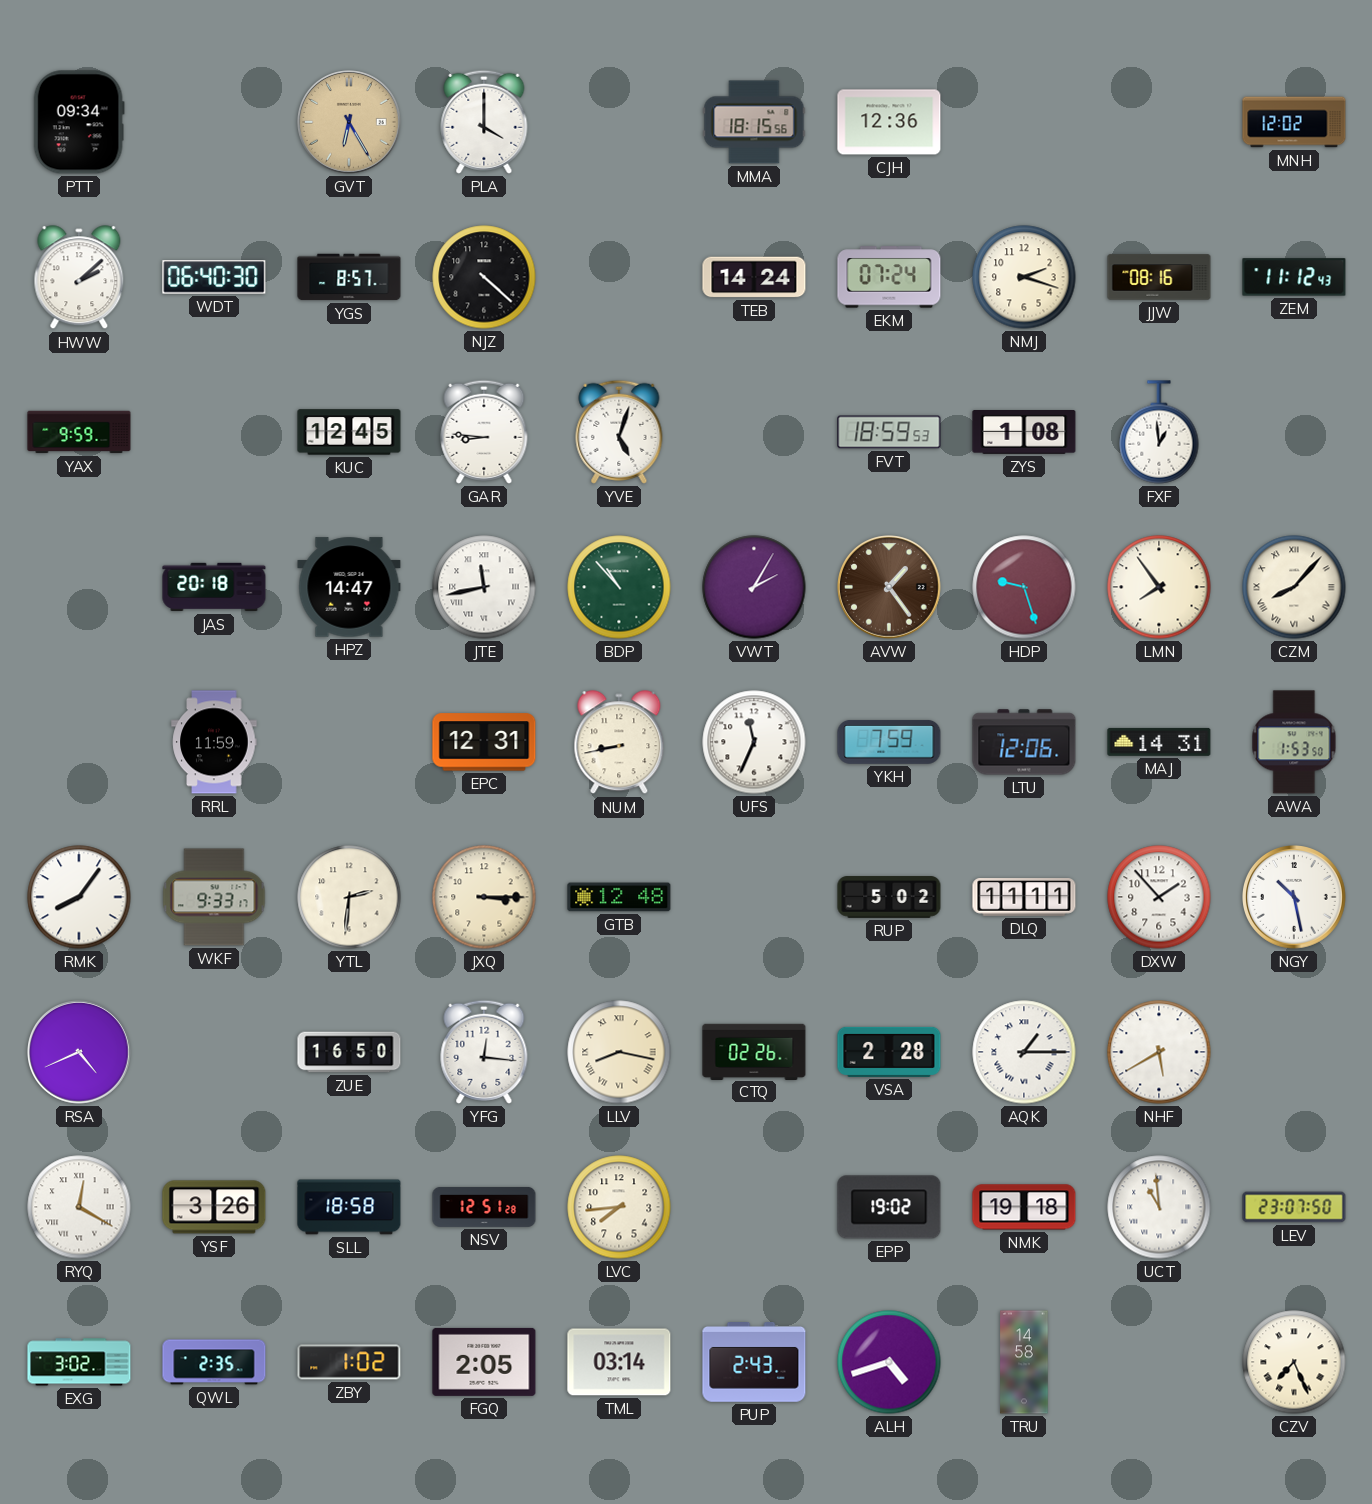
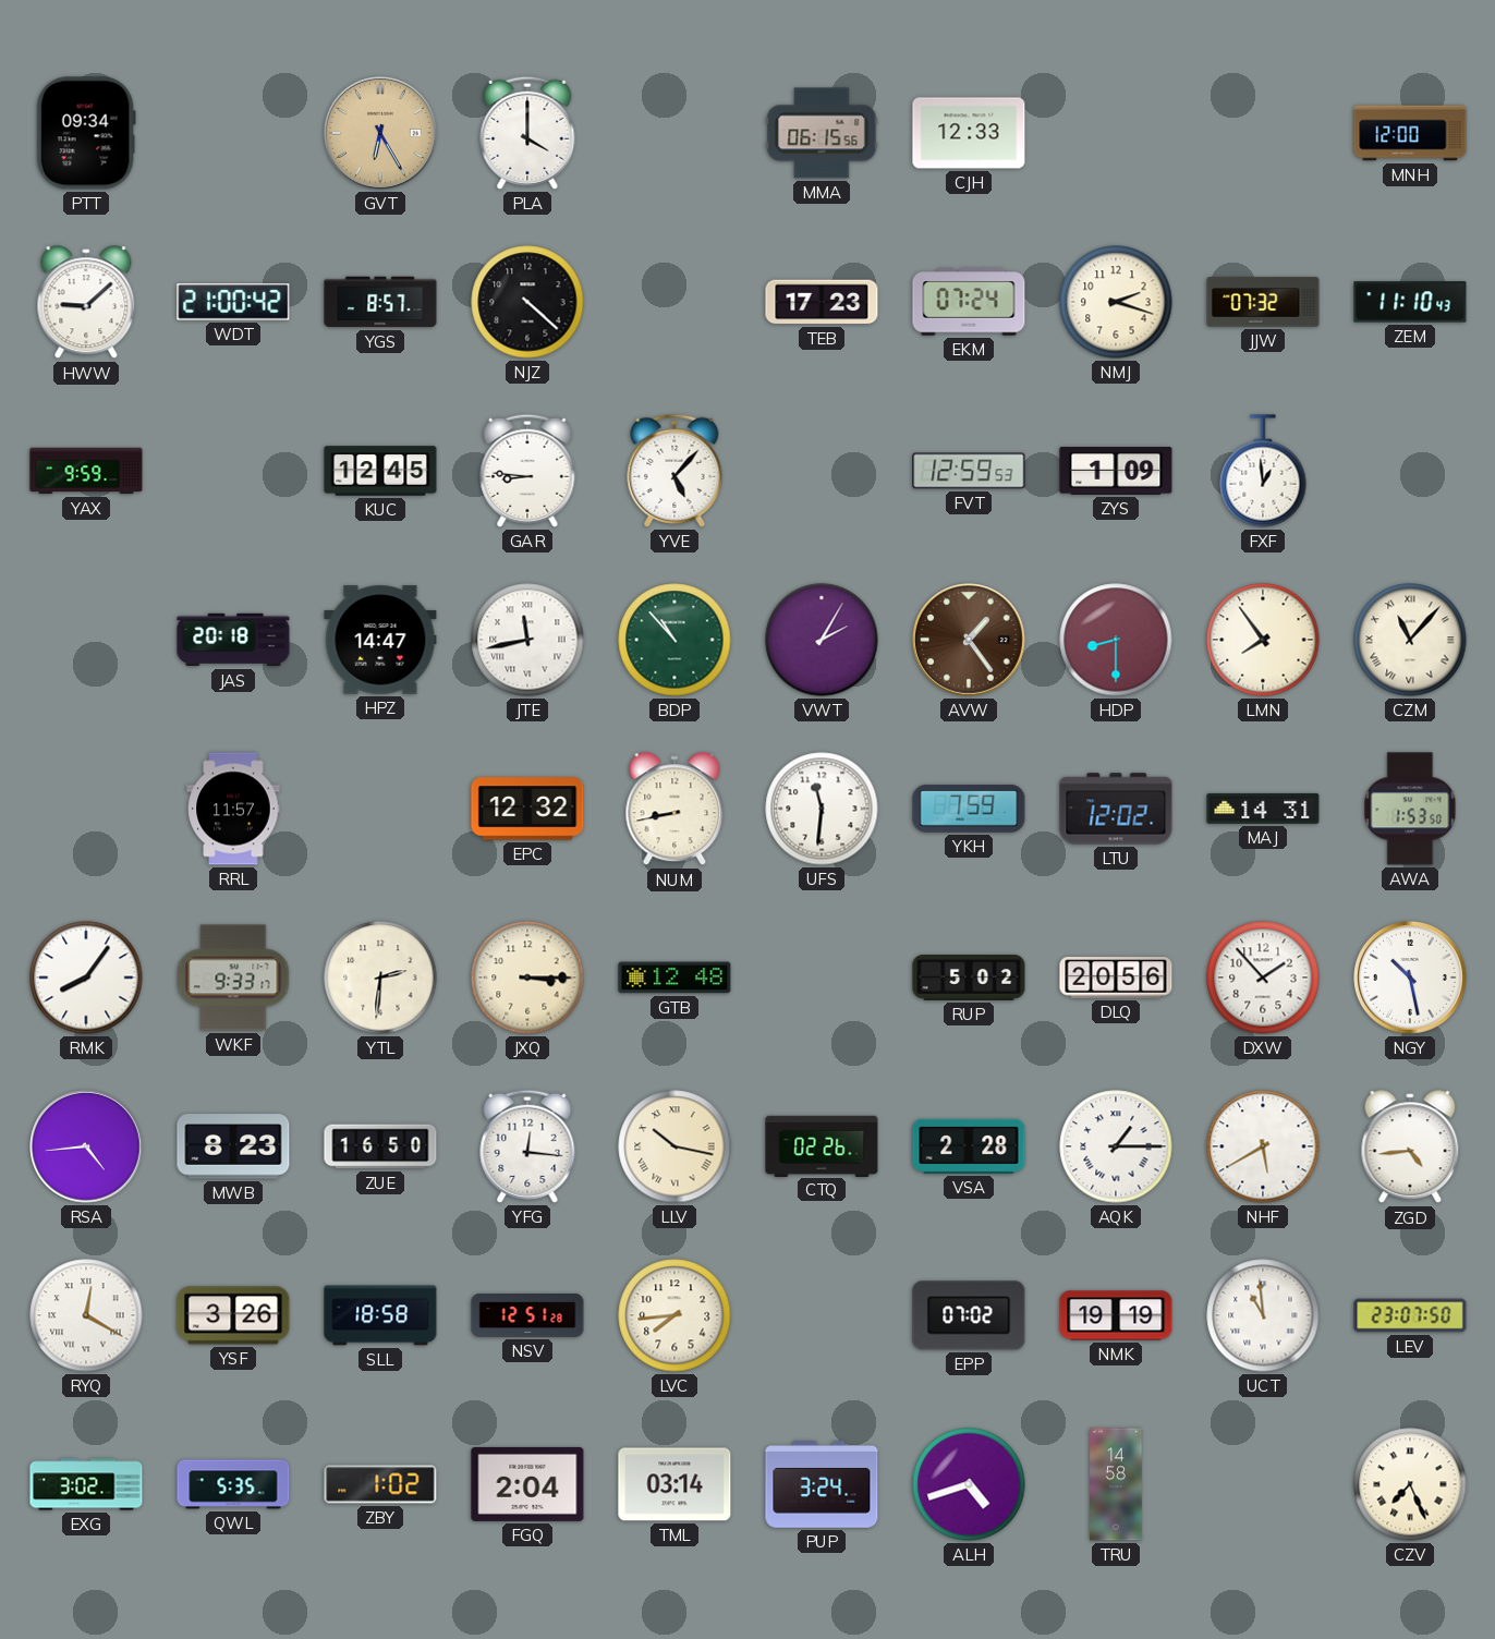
MMA: 18:15 -> 06:15 (822, 133)
CJH: 12:36 -> 12:33 (969, 133)
MNH: 12:02 -> 12:00 (1410, 133)
HWW: 2:08 -> 9:08 (86, 303)
WDT: 06:40 -> 21:00 (233, 302)
TEB: 14:24 -> 17:23 (822, 302)
JJW: 08:16 -> 07:32 (1263, 302)
ZEM: 11:12 -> 11:10 (1410, 302)
YVE: 5:03 -> 5:07 (674, 471)
FVT: 18:59 -> 12:59 (969, 471)
ZYS: 1:08 -> 1:09 (1116, 472)
HDP: 9:27 -> 8:30 (1116, 640)
CZM: 8:07 -> 11:07 (1410, 640)
RRL: 11:59 -> 11:57 (233, 809)
EPC: 12:31 -> 12:32 (527, 809)
UFS: 11:34 -> 11:31 (822, 809)
LTU: 12:06 -> 12:02 (1116, 809)
DLQ: 11:11 -> 20:56 (1116, 978)
RSA: 4:41 -> 4:44 (87, 1148)
MWB: none -> 8:23 (233, 1146)
LLV: 8:17 -> 10:17 (674, 1146)
ZGD: none -> 4:44 (1410, 1148)
EPP: 19:02 -> 07:02 (969, 1315)
NMK: 19:18 -> 19:19 (1116, 1315)
QWL: 2:35 -> 5:35 (233, 1484)
FGQ: 2:05 -> 2:04 (527, 1484)
PUP: 2:43 -> 3:24 (822, 1485)
